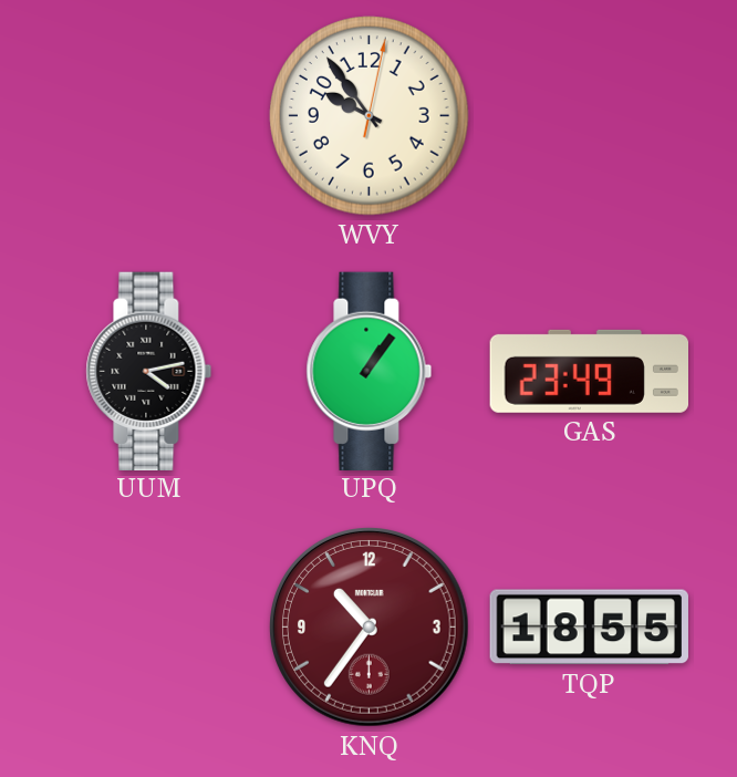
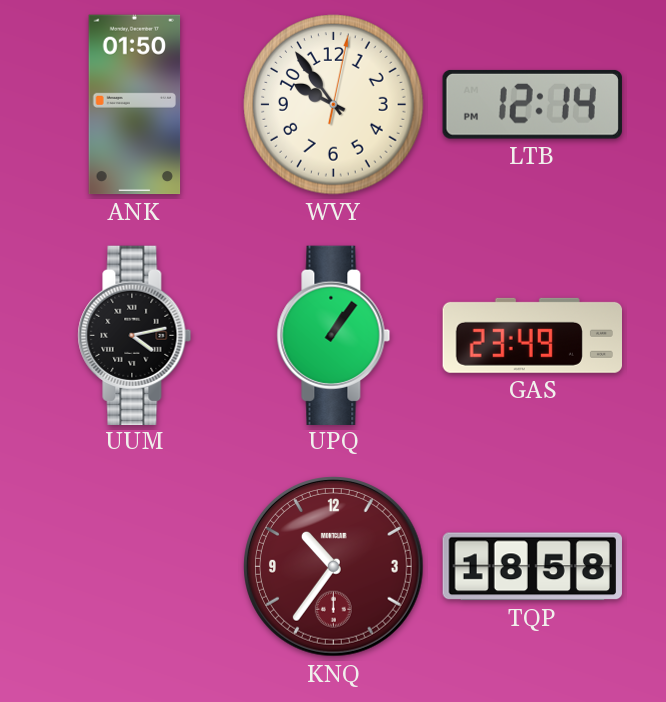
ANK: none -> 01:50 (135, 105)
LTB: none -> 12:14 (532, 104)
TQP: 18:55 -> 18:58 (532, 567)
